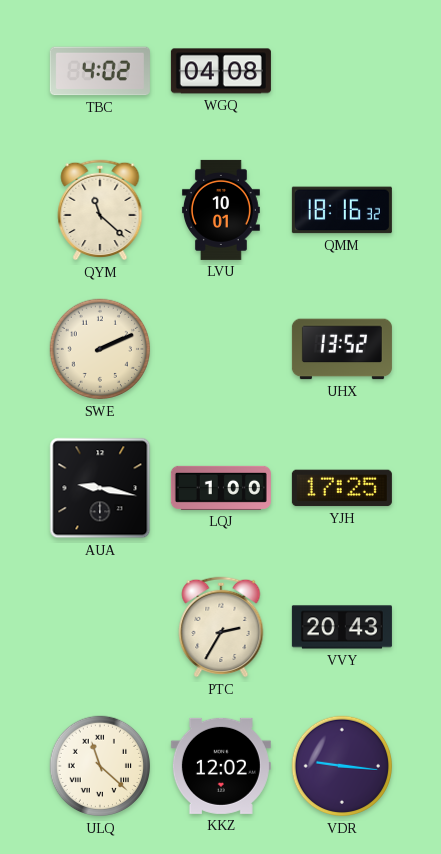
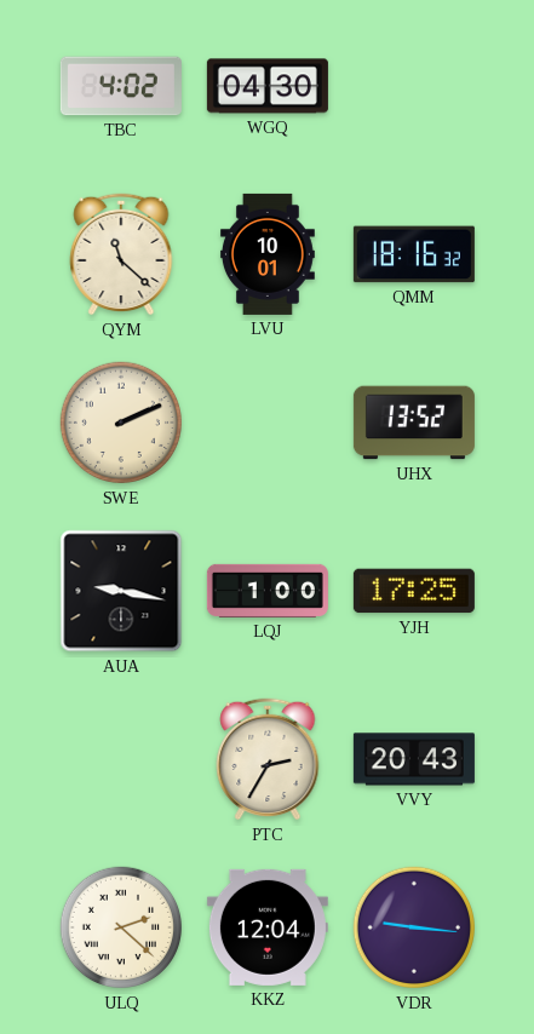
WGQ: 04:08 -> 04:30 (268, 86)
ULQ: 11:22 -> 2:22 (121, 927)
KKZ: 12:02 -> 12:04 (268, 927)
